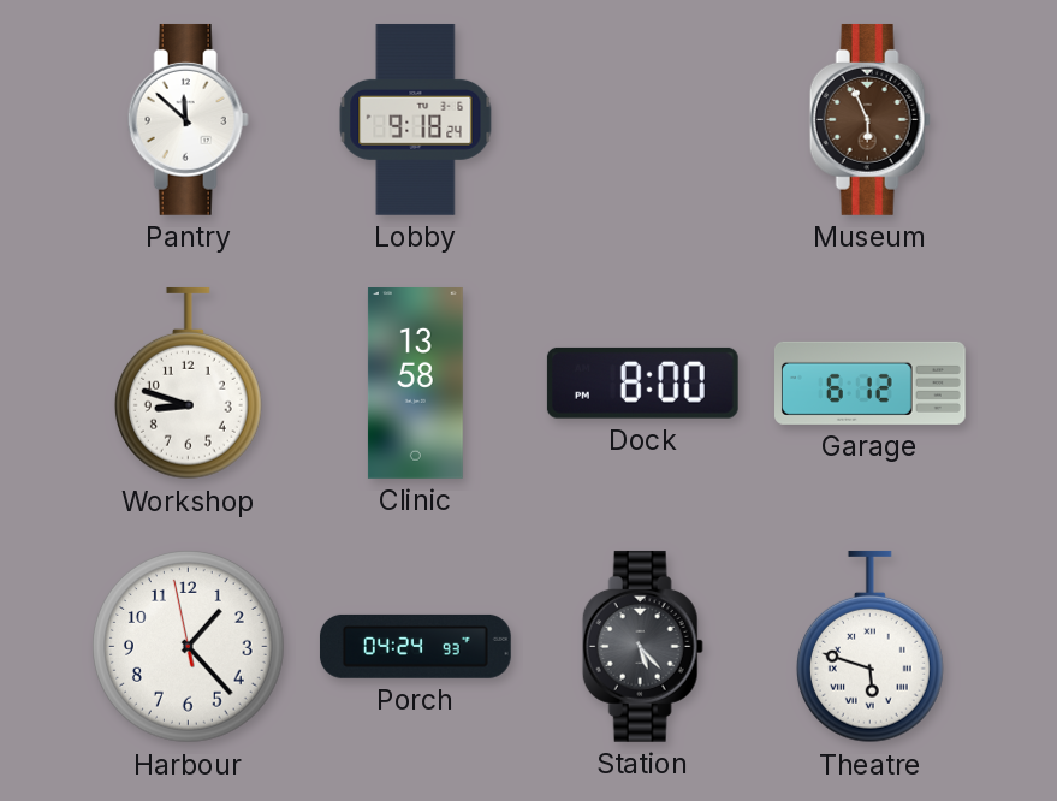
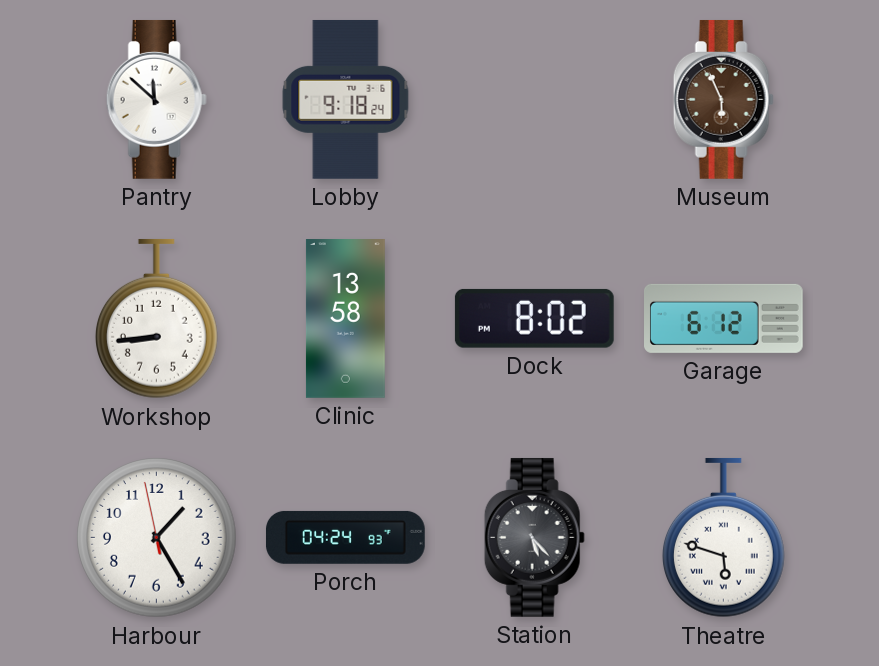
Workshop: 8:48 -> 8:44 (156, 319)
Dock: 8:00 -> 8:02 (534, 318)
Harbour: 1:22 -> 1:24 (157, 538)
